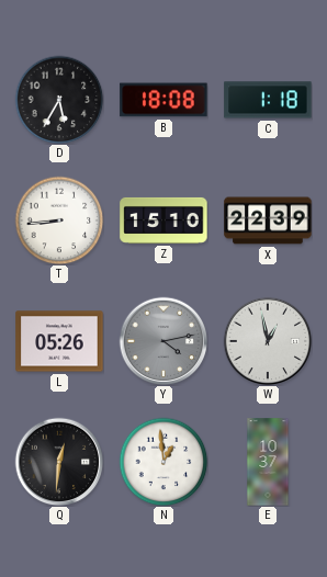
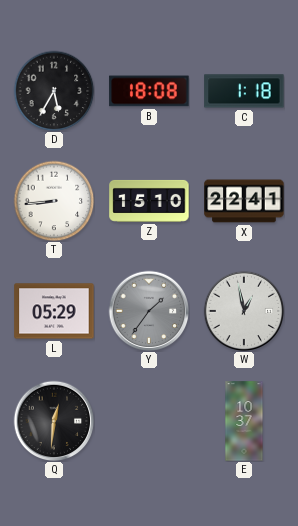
X: 22:39 -> 22:41 (244, 201)
L: 05:26 -> 05:29 (54, 311)
Y: 4:13 -> 1:36 (149, 311)
N: 12:59 -> none (163, 462)
